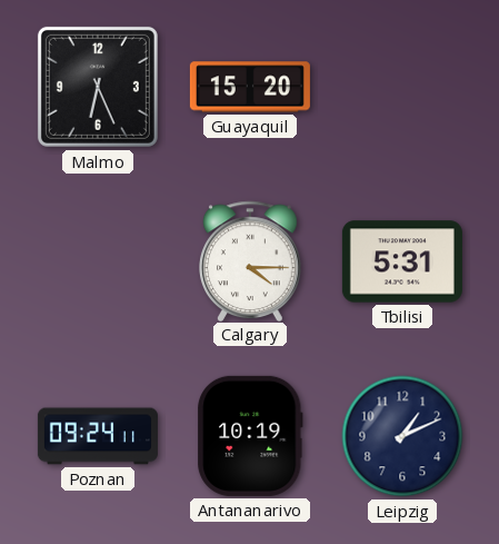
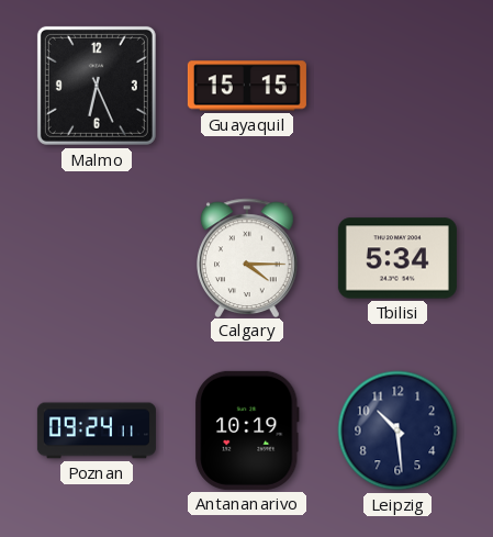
Guayaquil: 15:20 -> 15:15 (247, 86)
Tbilisi: 5:31 -> 5:34 (397, 258)
Leipzig: 1:11 -> 10:29 (397, 430)
